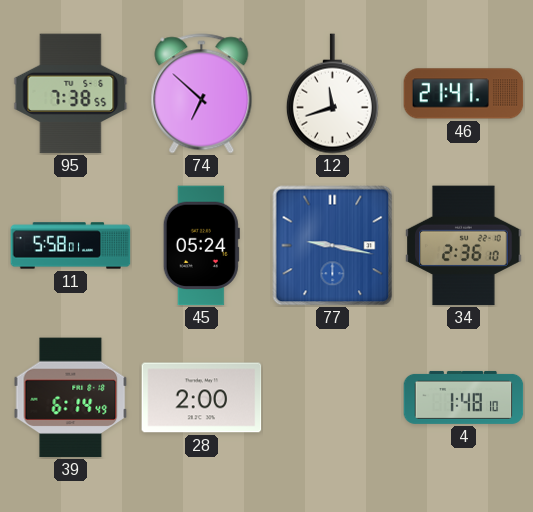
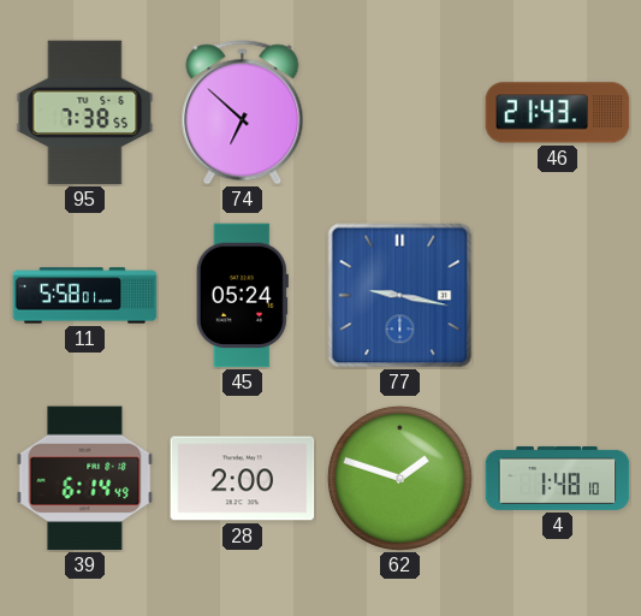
12: 11:42 -> none (332, 94)
46: 21:41 -> 21:43 (558, 113)
34: 2:36 -> none (464, 246)
62: none -> 1:48 (399, 478)
